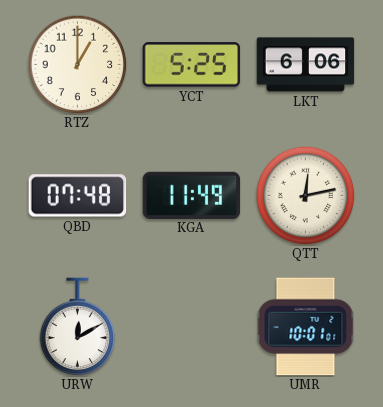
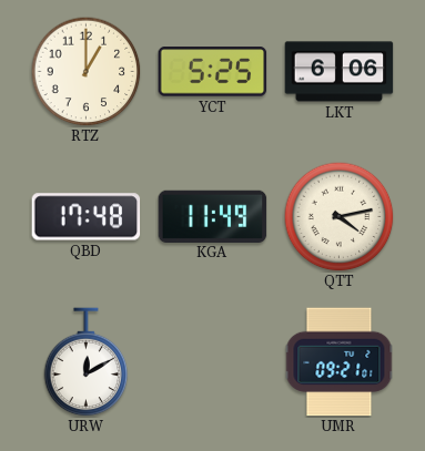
QBD: 07:48 -> 17:48 (87, 217)
QTT: 12:13 -> 4:13 (340, 217)
UMR: 10:01 -> 09:21 (340, 362)
